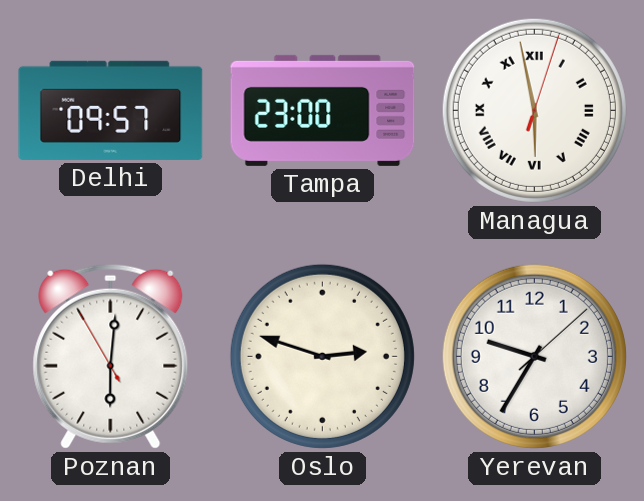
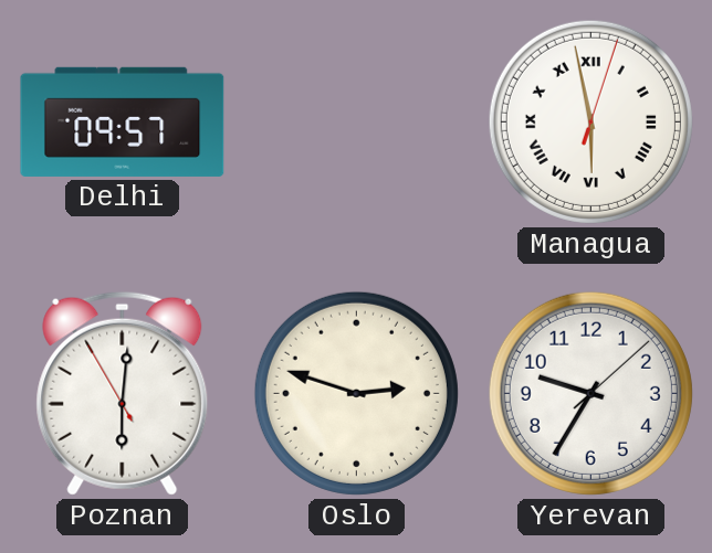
Tampa: 23:00 -> none (323, 110)
